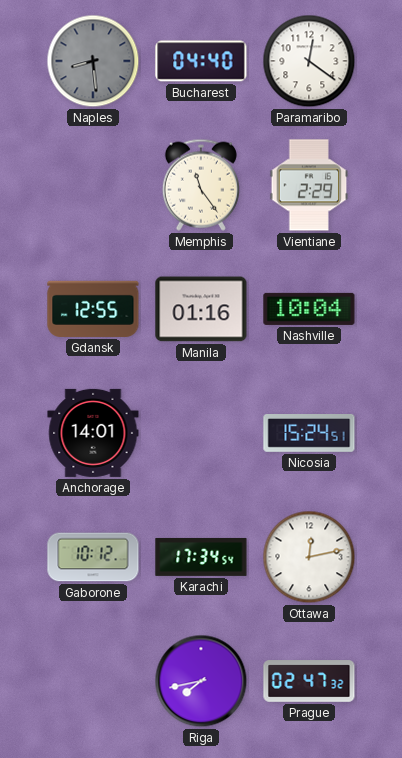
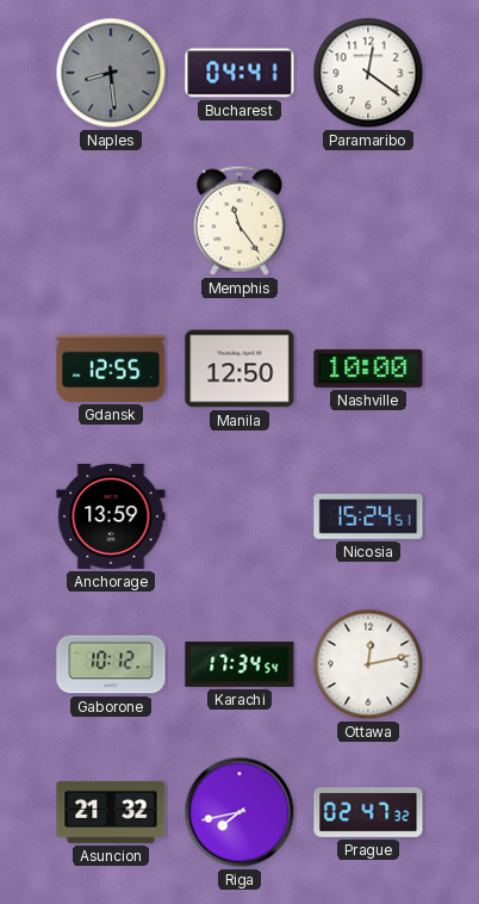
Bucharest: 04:40 -> 04:41 (240, 73)
Vientiane: 2:29 -> none (309, 185)
Manila: 01:16 -> 12:50 (240, 369)
Nashville: 10:04 -> 10:00 (368, 369)
Anchorage: 14:01 -> 13:59 (111, 516)
Asuncion: none -> 21:32 (111, 812)
